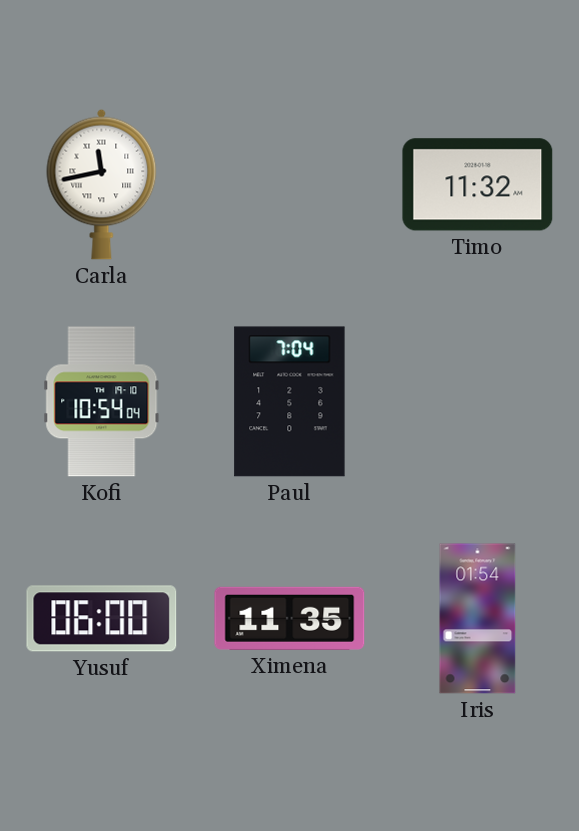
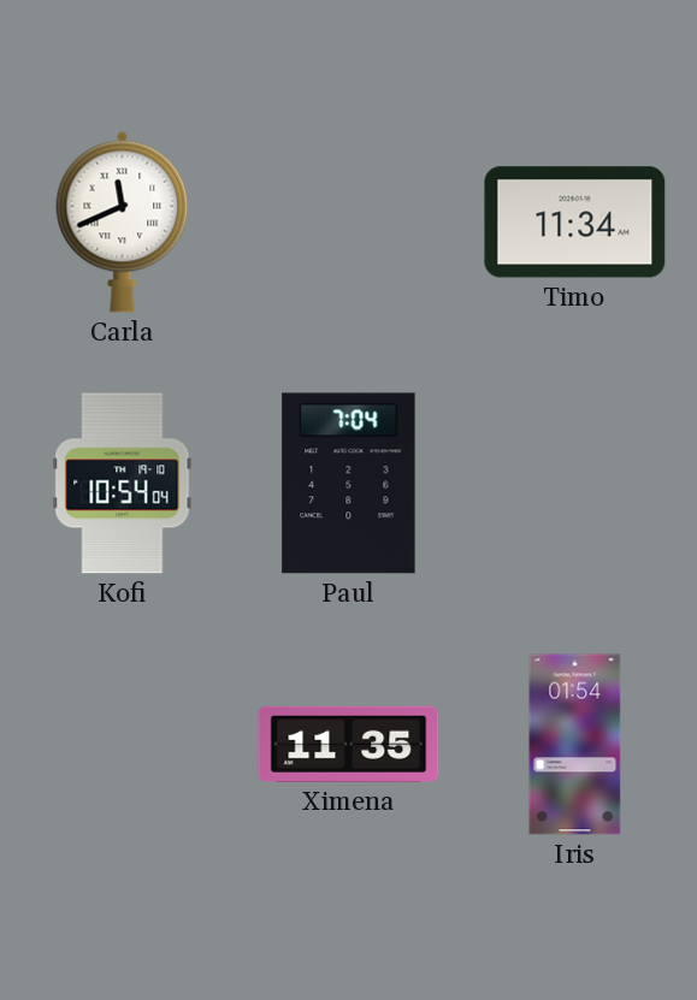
Carla: 11:43 -> 11:41 (123, 221)
Timo: 11:32 -> 11:34 (575, 223)
Yusuf: 06:00 -> none (102, 619)
